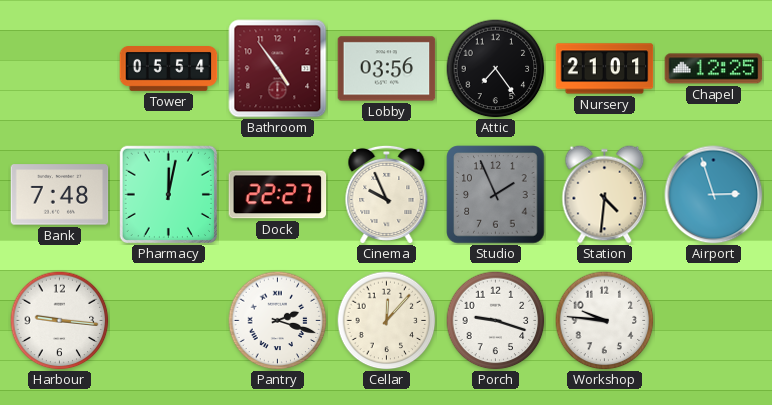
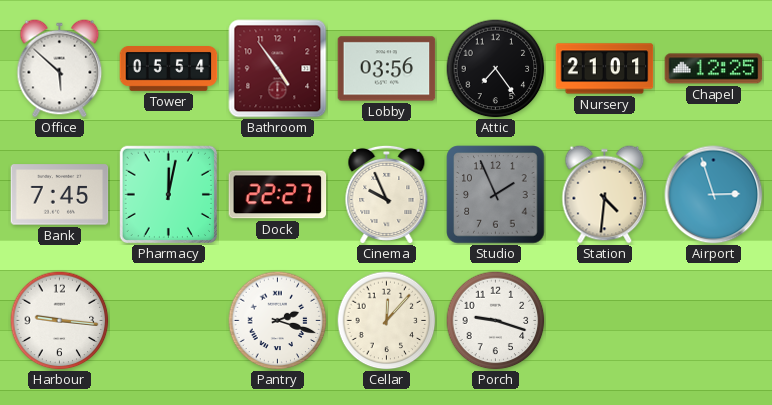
Office: none -> 5:52 (60, 69)
Bank: 7:48 -> 7:45 (60, 195)
Workshop: 9:46 -> none (605, 321)
